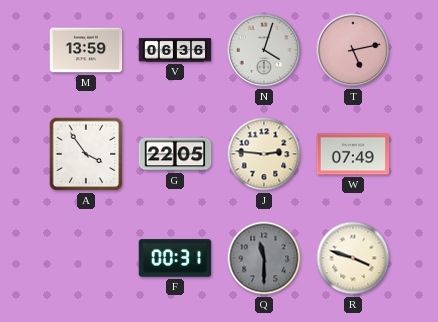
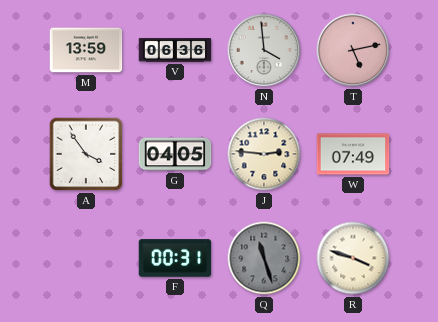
N: 4:03 -> 3:59 (264, 50)
G: 22:05 -> 04:05 (175, 154)
Q: 11:30 -> 11:27 (264, 258)
